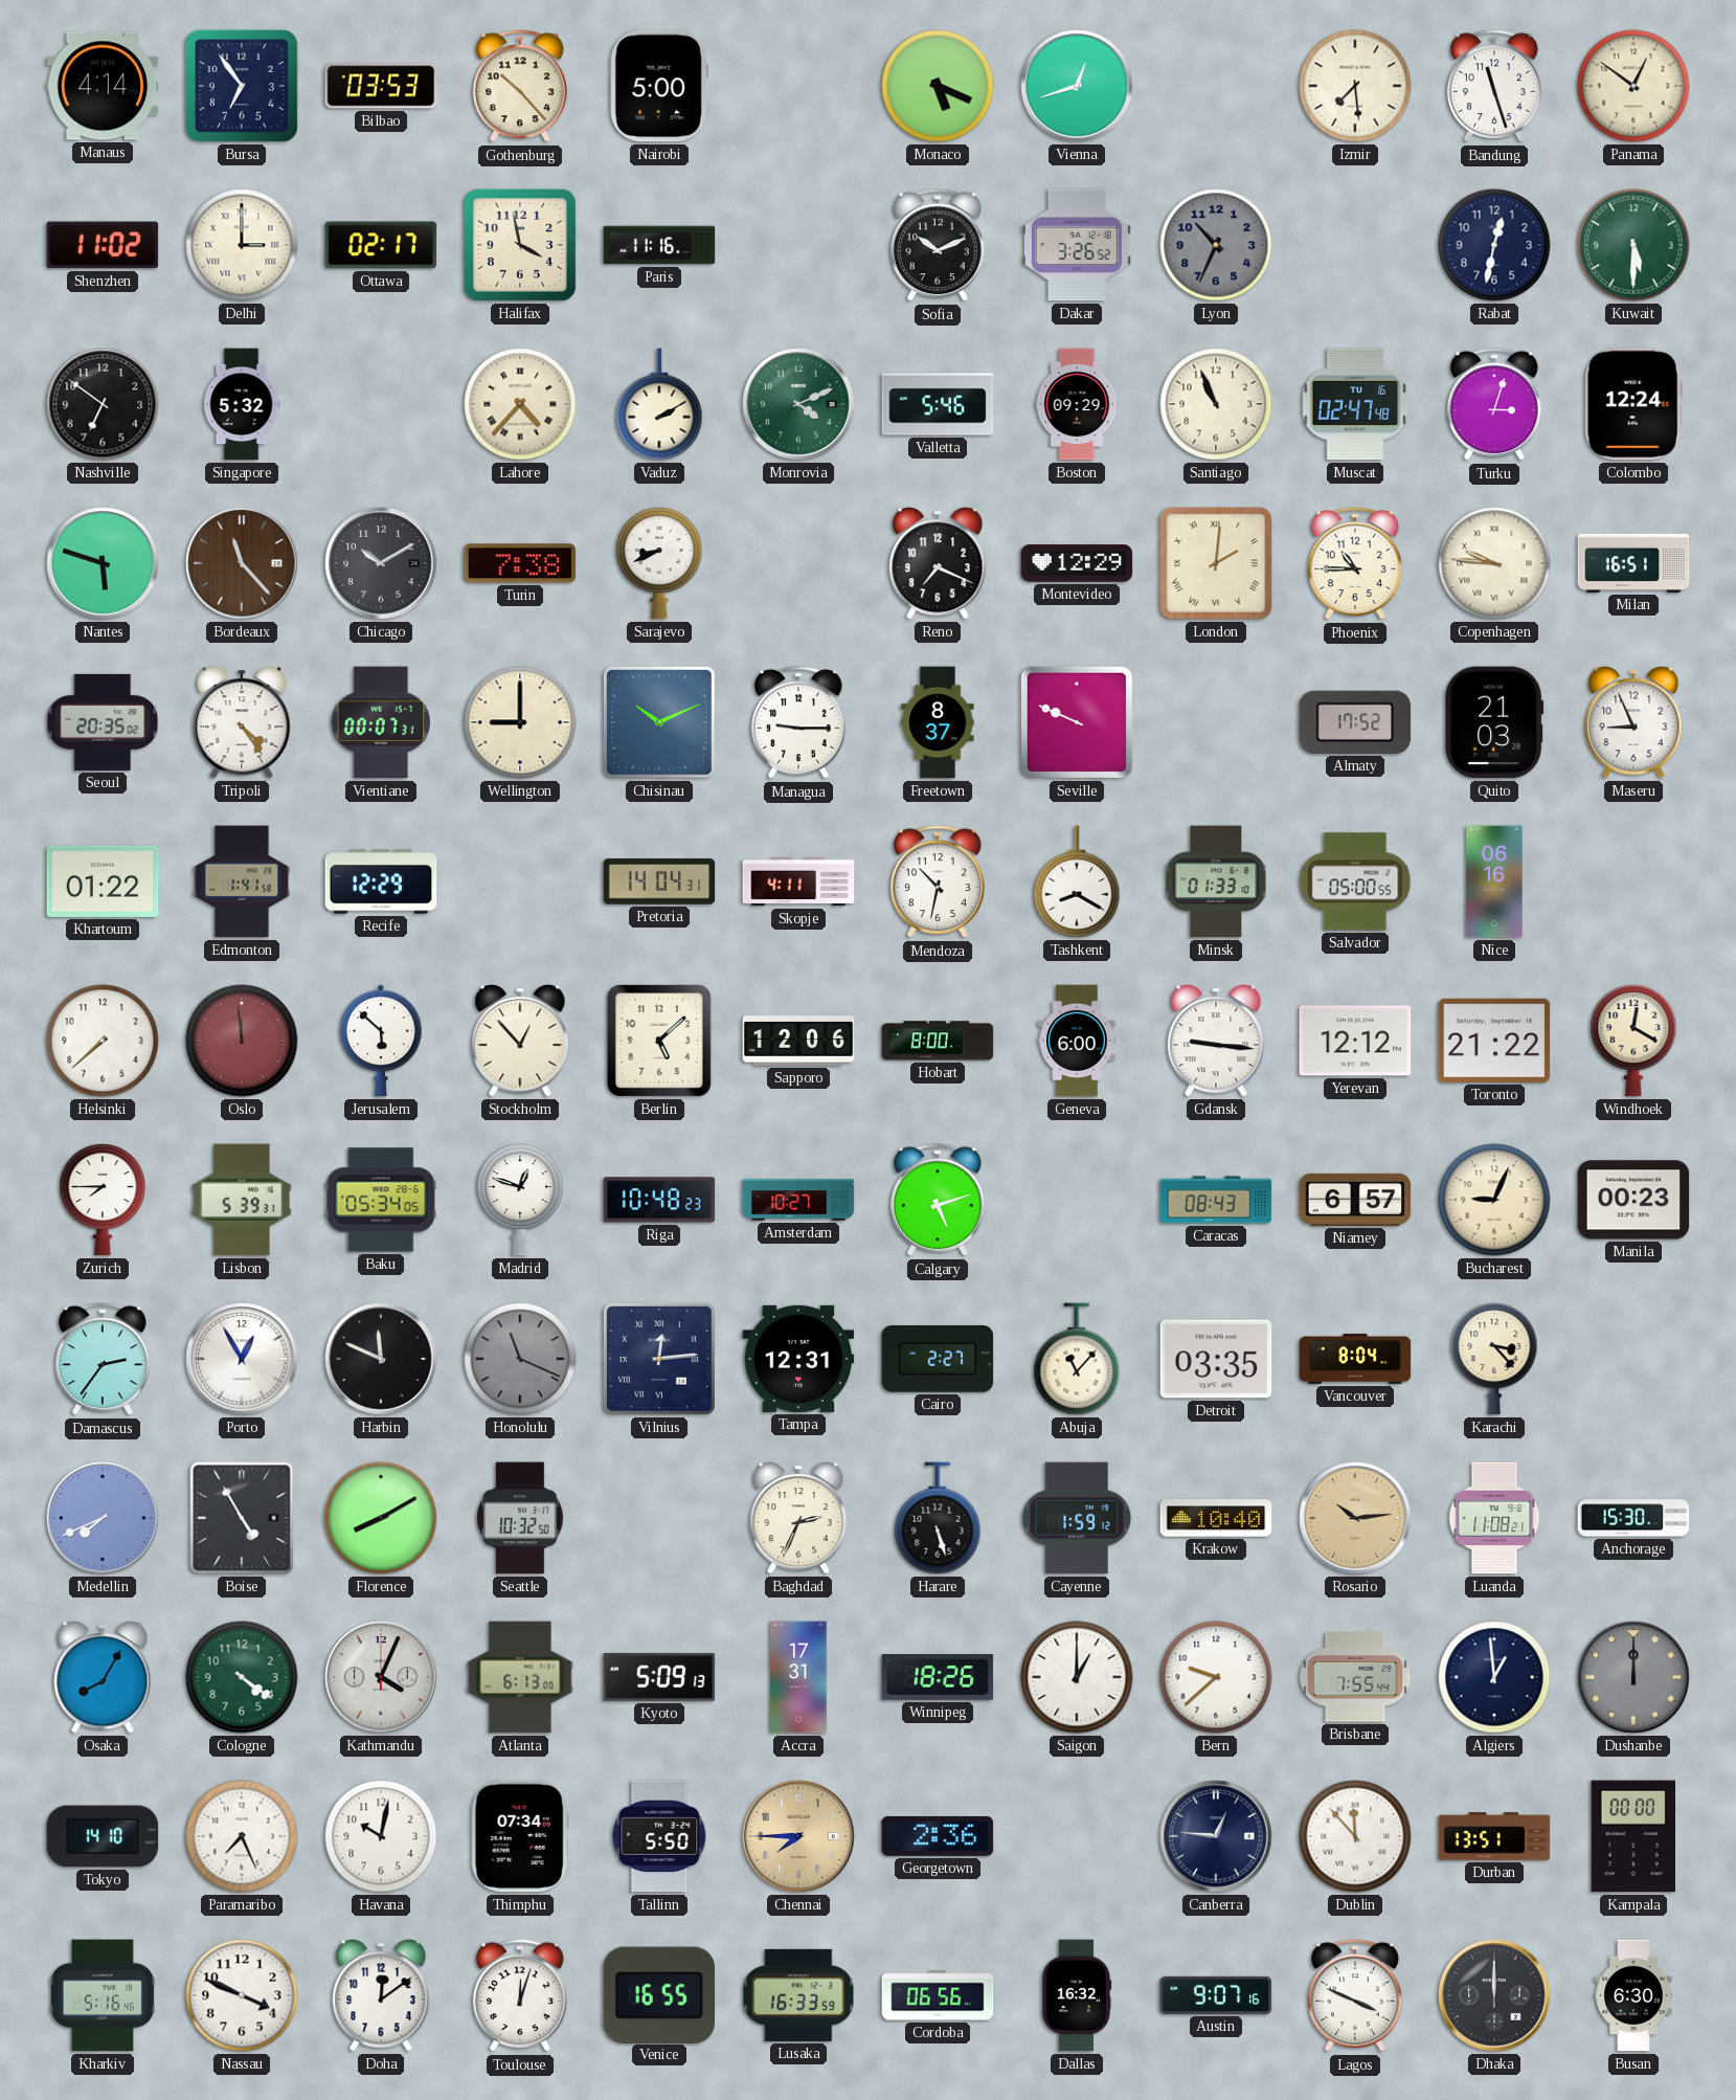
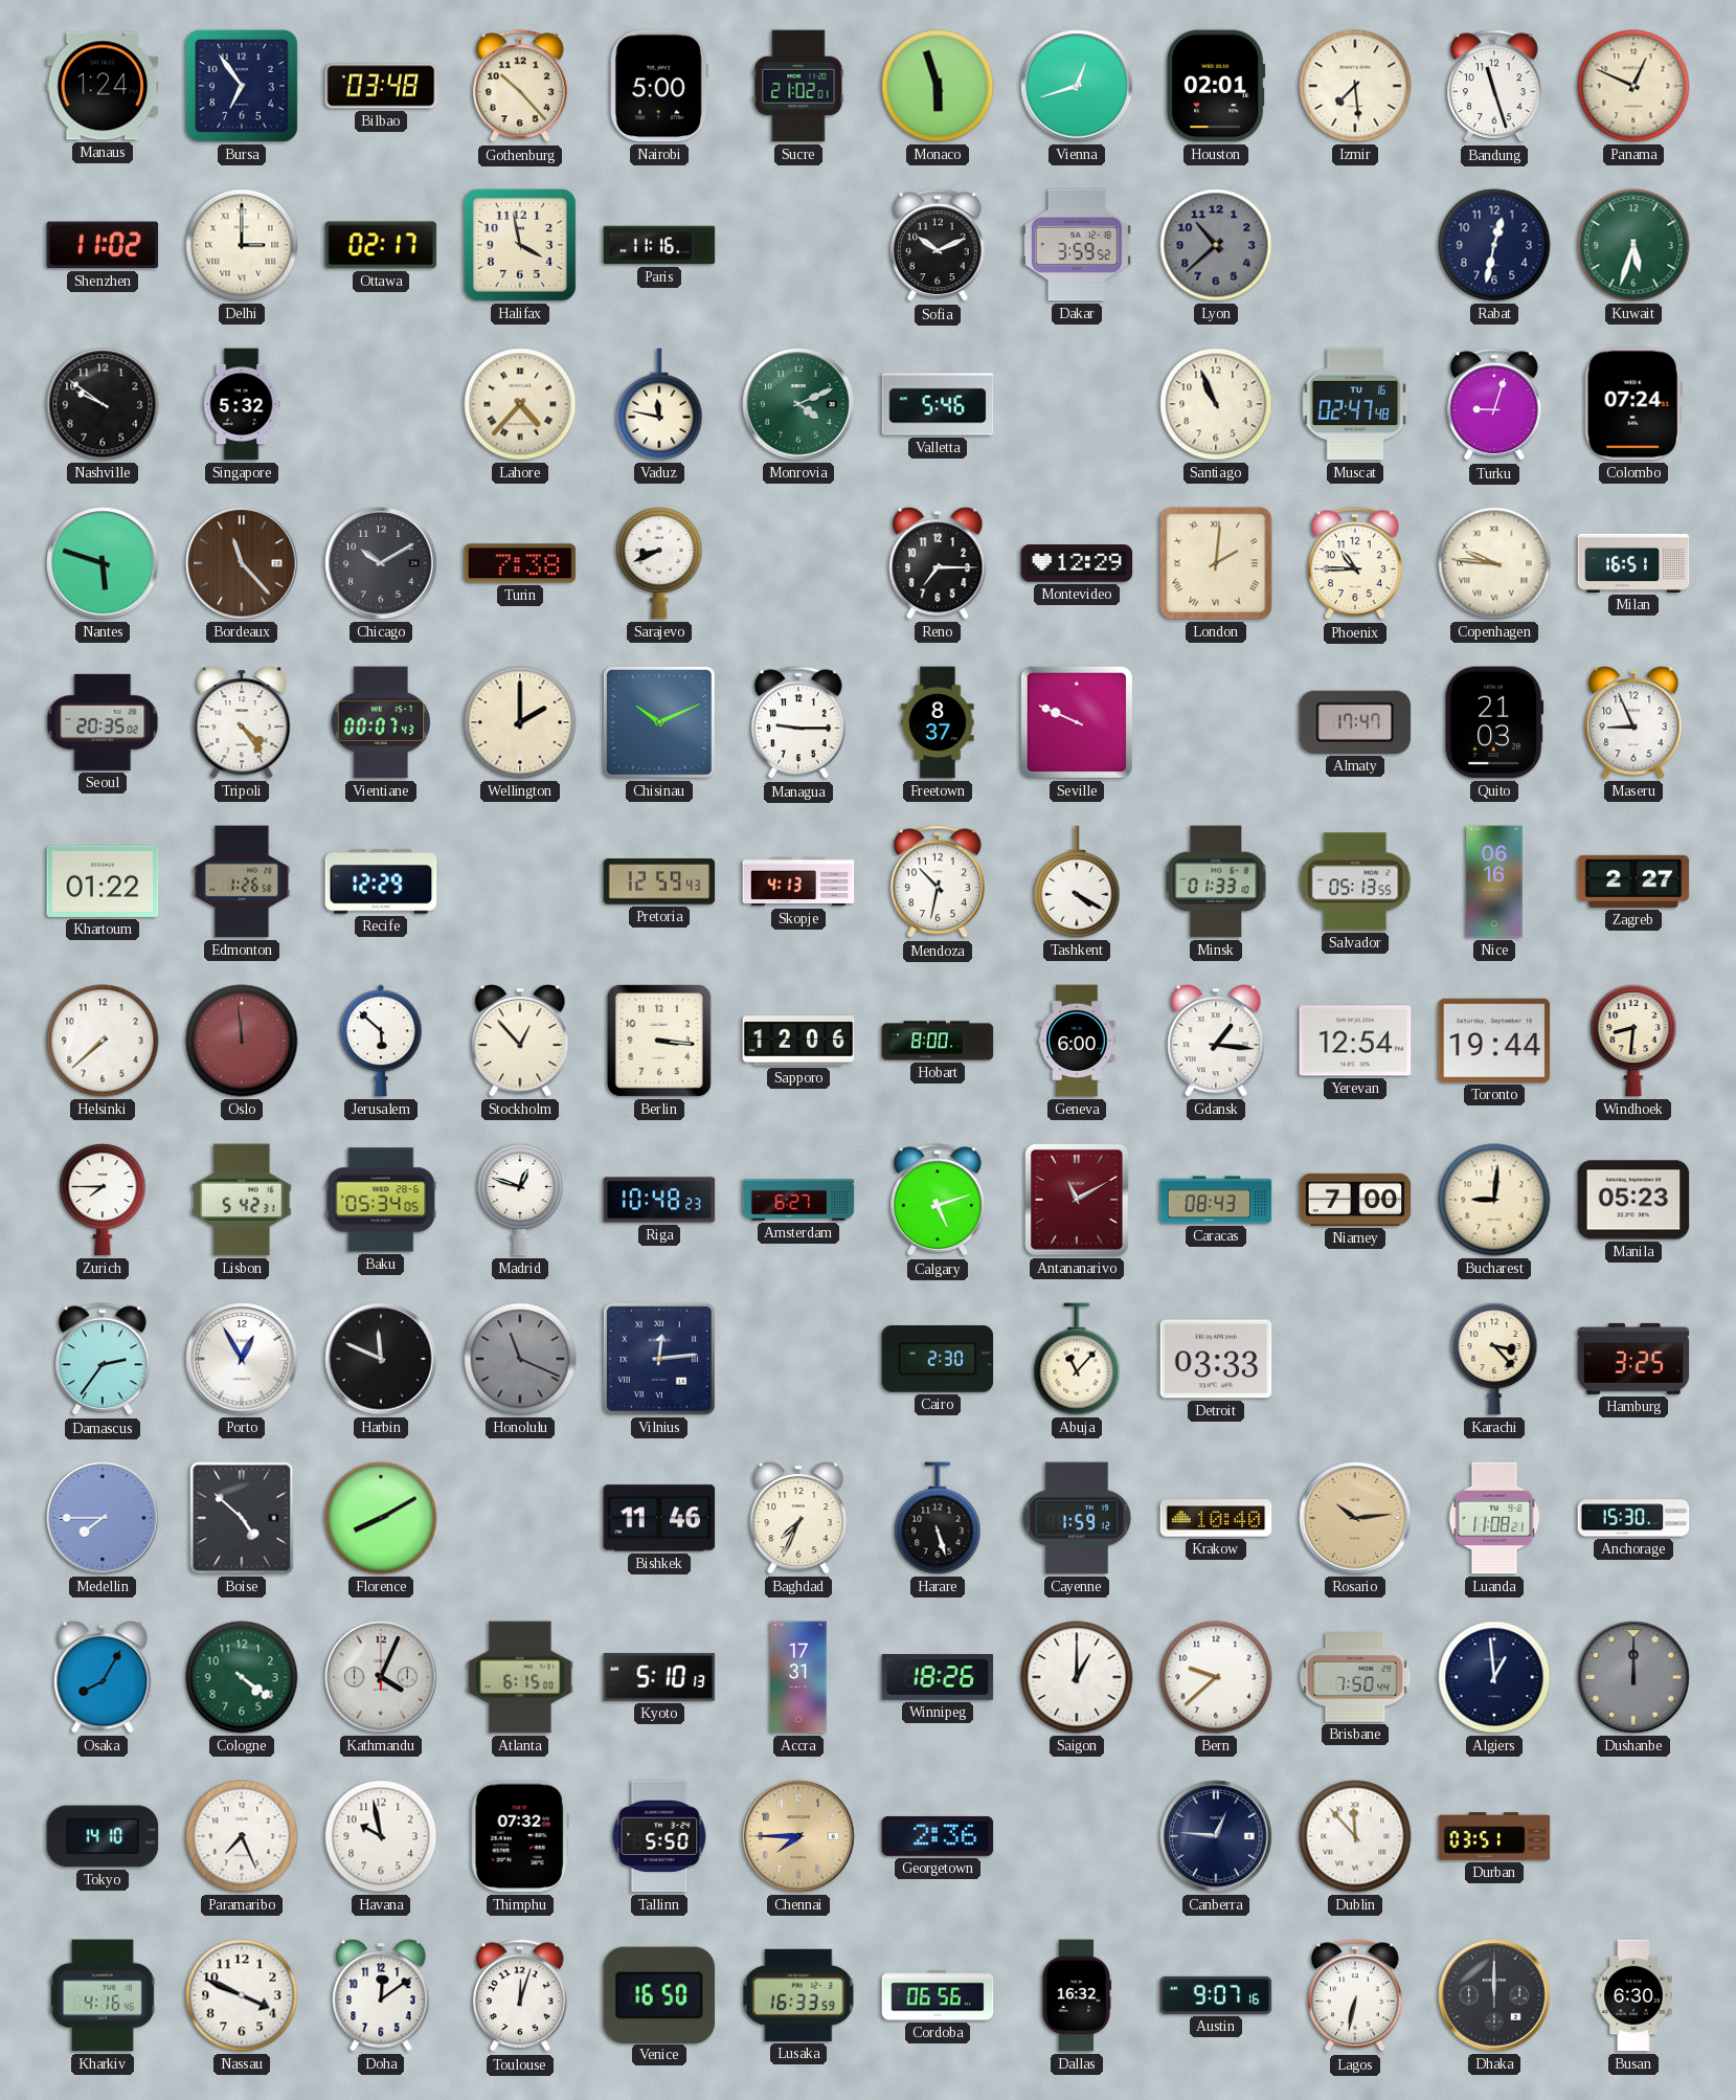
Manaus: 4:14 -> 1:24 (103, 86)
Bilbao: 03:53 -> 03:48 (381, 86)
Sucre: none -> 21:02 (798, 86)
Monaco: 5:19 -> 5:57 (938, 86)
Houston: none -> 02:01 (1216, 86)
Panama: 12:51 -> 12:49 (1633, 86)
Dakar: 3:26 -> 3:59 (1077, 245)
Lyon: 10:34 -> 10:38 (1216, 245)
Kuwait: 5:30 -> 5:33 (1633, 245)
Nashville: 6:51 -> 9:51 (103, 404)
Vaduz: 2:10 -> 11:47 (659, 404)
Boston: 09:29 -> none (1077, 404)
Turku: 3:03 -> 9:03 (1495, 405)
Colombo: 12:24 -> 07:24 (1633, 404)
Reno: 7:19 -> 7:15 (938, 563)
Vientiane: 00:07:31 -> 00:07:43 (380, 722)
Wellington: 9:00 -> 2:00 (520, 722)
Almaty: 17:52 -> 17:47 (1355, 722)
Edmonton: 1:41 -> 1:26 (242, 881)
Pretoria: 14:04 -> 12:59 (659, 881)
Skopje: 4:11 -> 4:13 (798, 881)
Tashkent: 8:20 -> 4:20 (1077, 881)
Salvador: 05:00 -> 05:13 (1355, 881)
Zagreb: none -> 2:27 (1633, 881)
Berlin: 5:08 -> 3:16 (659, 1041)
Gdansk: 9:16 -> 1:16 (1216, 1041)
Yerevan: 12:12 -> 12:54 (1355, 1041)
Toronto: 21:22 -> 19:44 (1494, 1041)
Windhoek: 12:20 -> 8:31 (1633, 1041)
Lisbon: 5:39 -> 5:42 (242, 1200)
Amsterdam: 10:27 -> 6:27 (798, 1200)
Antananarivo: none -> 11:10 (1078, 1200)
Niamey: 6:57 -> 7:00 (1355, 1200)
Bucharest: 9:04 -> 9:01 (1494, 1200)
Manila: 00:23 -> 05:23 (1633, 1200)
Tampa: 12:31 -> none (798, 1359)
Cairo: 2:27 -> 2:30 (938, 1359)
Detroit: 03:35 -> 03:33 (1216, 1359)
Vancouver: 8:04 -> none (1355, 1360)
Hamburg: none -> 3:25 (1633, 1359)
Medellin: 7:41 -> 7:45 (103, 1518)
Boise: 4:55 -> 4:52 (242, 1518)
Seattle: 10:32 -> none (520, 1518)
Bishkek: none -> 11:46 (659, 1518)
Baghdad: 2:34 -> 7:34 (798, 1518)
Atlanta: 6:13 -> 6:15 (520, 1677)
Kyoto: 5:09 -> 5:10 (659, 1677)
Brisbane: 7:55 -> 7:50 (1355, 1677)
Havana: 10:02 -> 9:58 (381, 1836)
Thimphu: 07:34 -> 07:32 (520, 1836)
Durban: 13:51 -> 03:51 (1494, 1836)
Kampala: 00:00 -> none (1632, 1836)
Kharkiv: 5:16 -> 4:16 (103, 1995)
Venice: 16:55 -> 16:50 (659, 1994)
Lagos: 3:49 -> 6:32 (1356, 1996)
